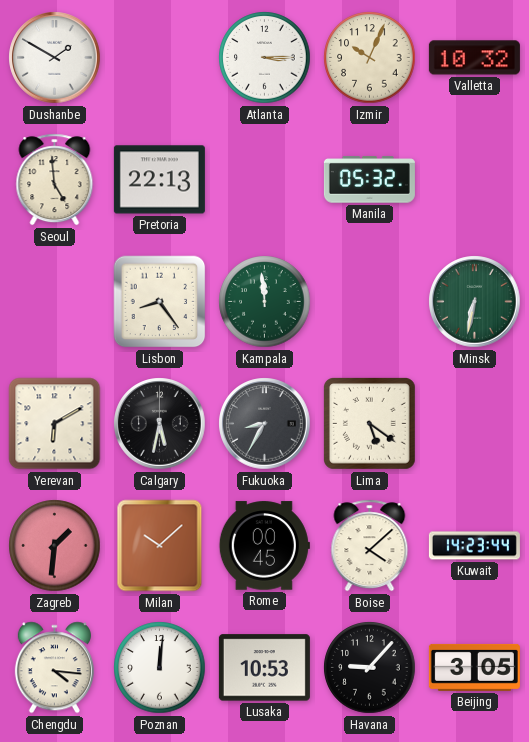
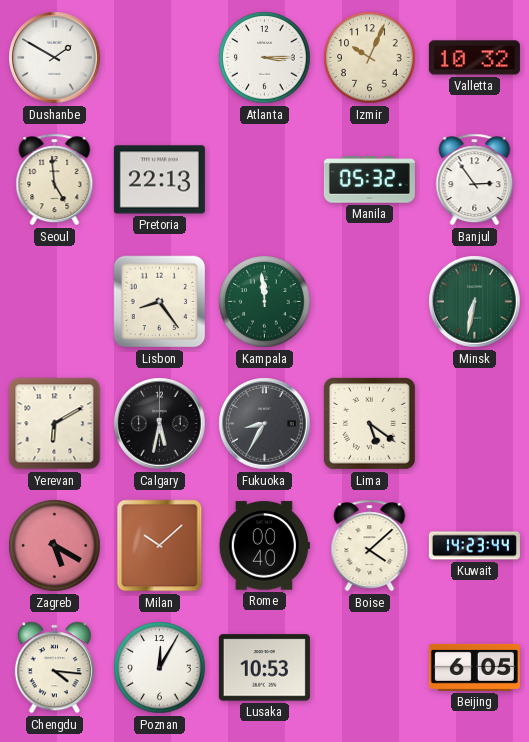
Banjul: none -> 2:54 (475, 180)
Zagreb: 1:31 -> 5:20 (55, 546)
Rome: 00:45 -> 00:40 (264, 546)
Poznan: 12:01 -> 12:05 (160, 668)
Havana: 9:07 -> none (370, 668)
Beijing: 3:05 -> 6:05 (474, 667)
